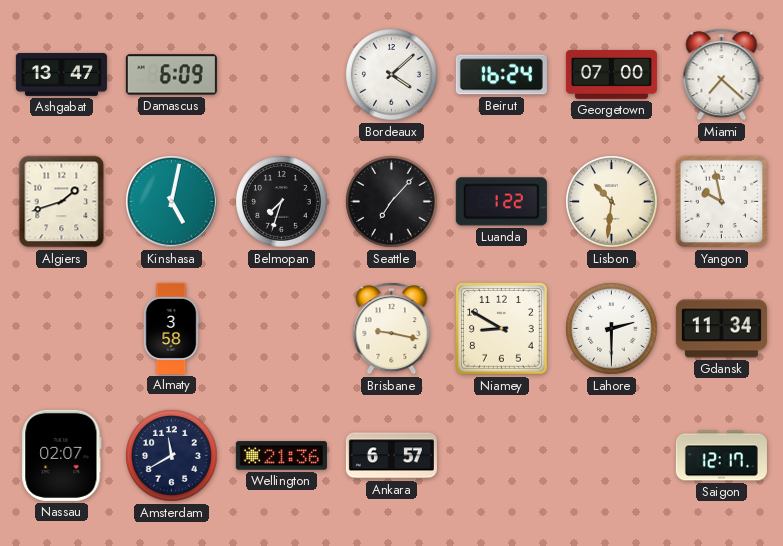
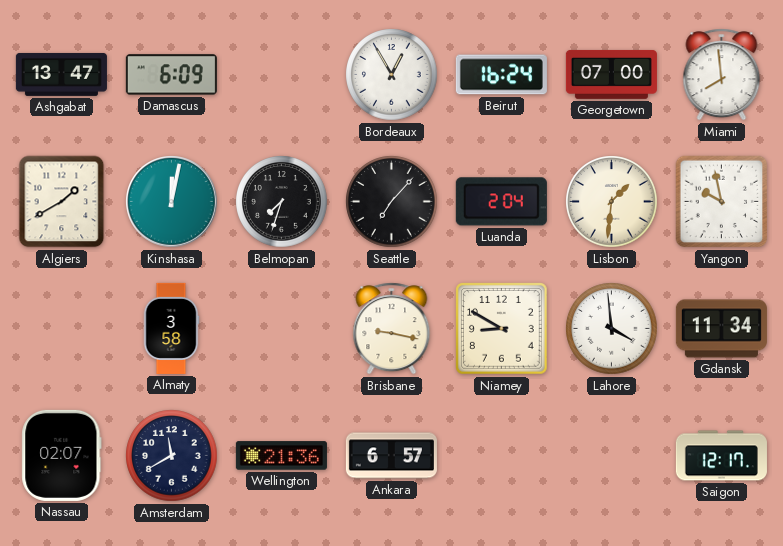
Bordeaux: 4:08 -> 12:55 (392, 75)
Miami: 7:22 -> 7:59 (722, 75)
Algiers: 1:42 -> 1:40 (62, 202)
Kinshasa: 5:02 -> 12:02 (172, 202)
Luanda: 1:22 -> 2:04 (501, 202)
Lisbon: 10:31 -> 1:31 (612, 202)
Lahore: 2:30 -> 3:59 (612, 329)
